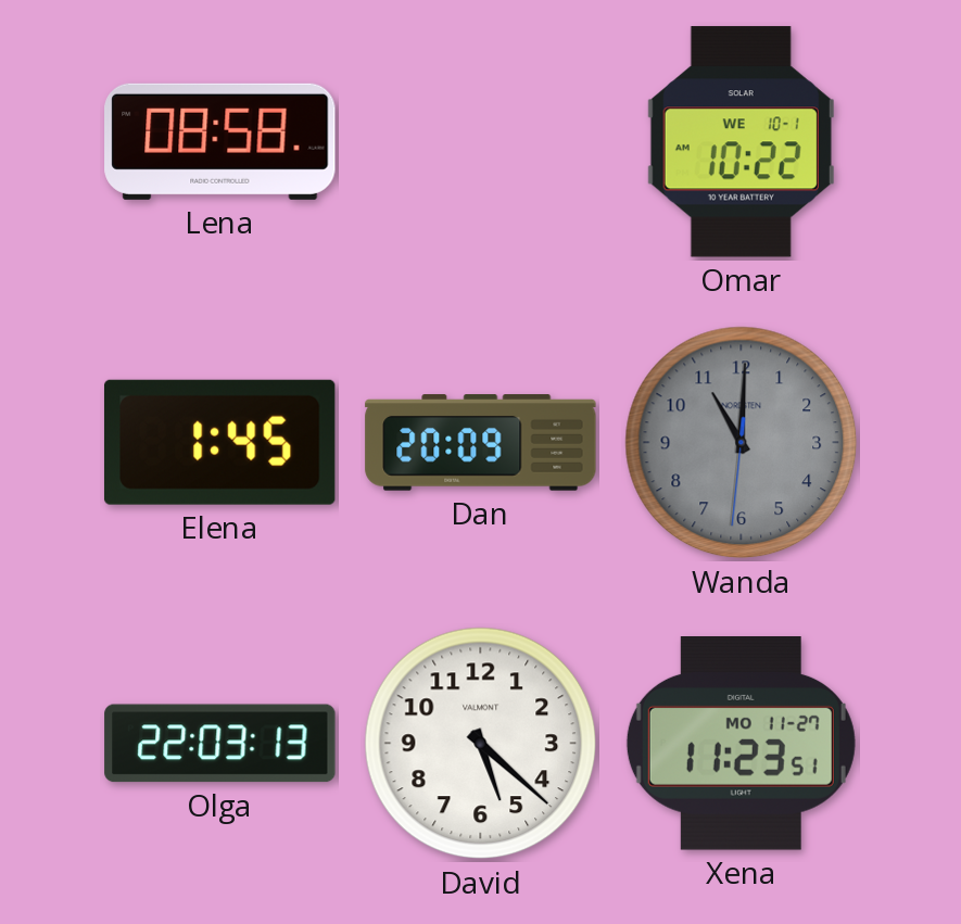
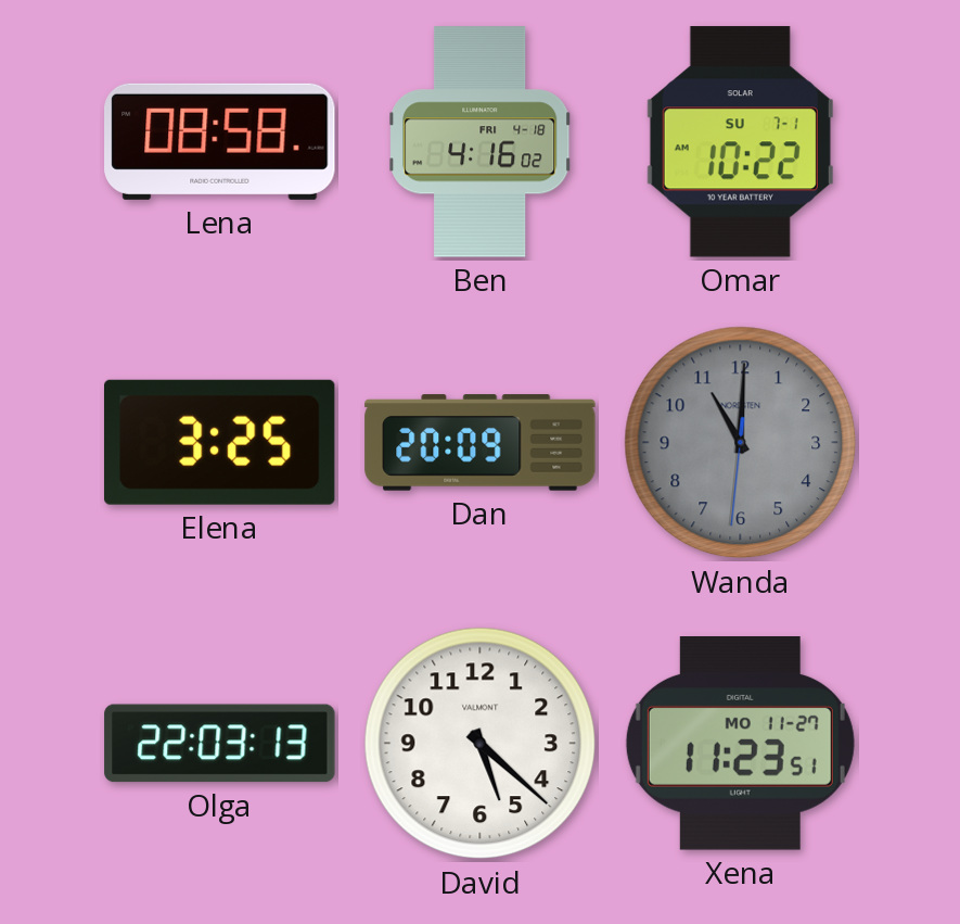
Ben: none -> 4:16 (481, 142)
Omar date: WE 10-1 -> SU 7-1 (740, 142)
Elena: 1:45 -> 3:25 (219, 442)
